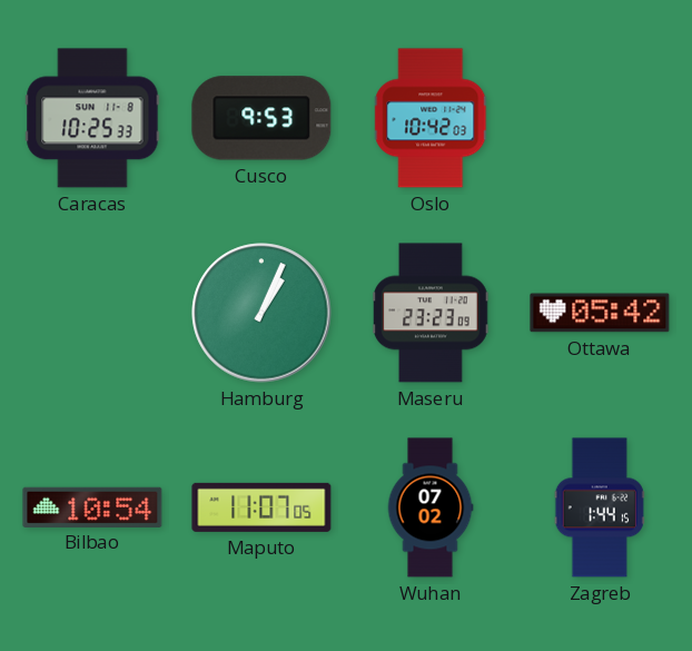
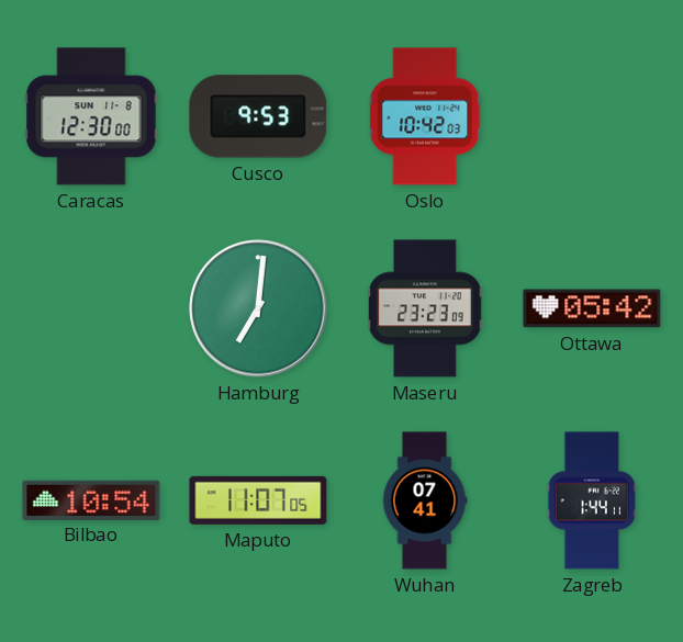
Caracas: 10:25 -> 12:30 (91, 116)
Hamburg: 1:04 -> 7:01 (258, 308)
Wuhan: 07:02 -> 07:41 (425, 500)
Zagreb: 1:44:15 -> 1:44:11 (592, 500)
